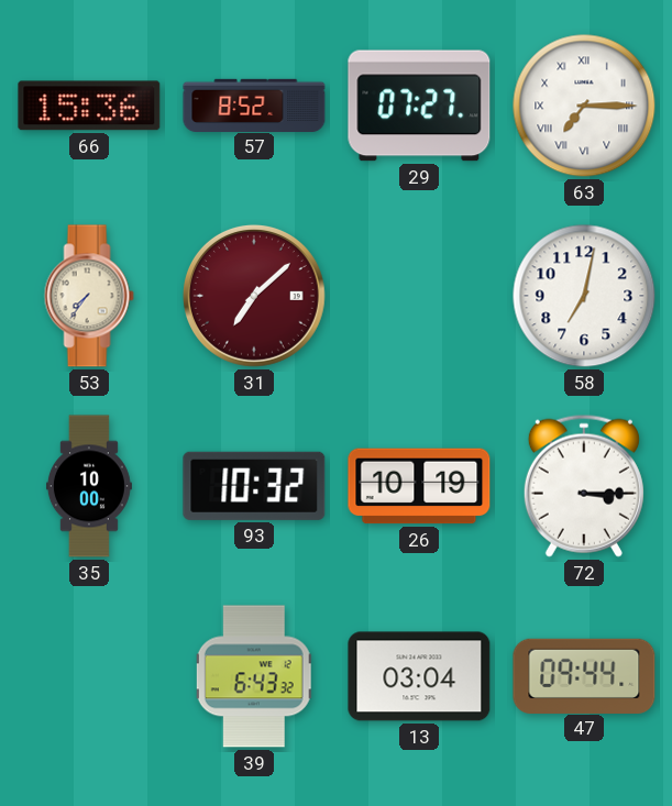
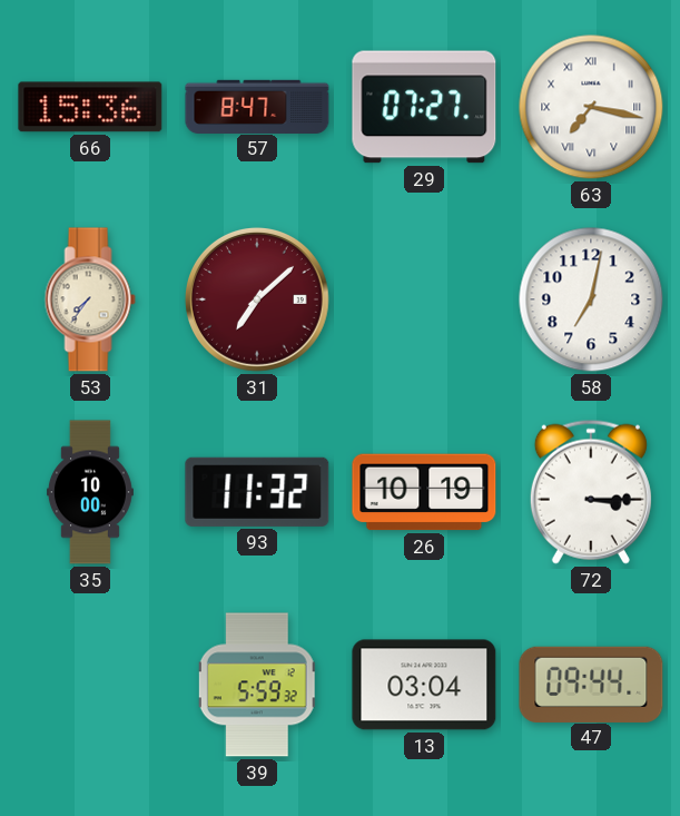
57: 8:52 -> 8:47 (257, 106)
63: 7:15 -> 7:17 (591, 107)
93: 10:32 -> 11:32 (257, 492)
39: 6:43 -> 5:59 (257, 685)
